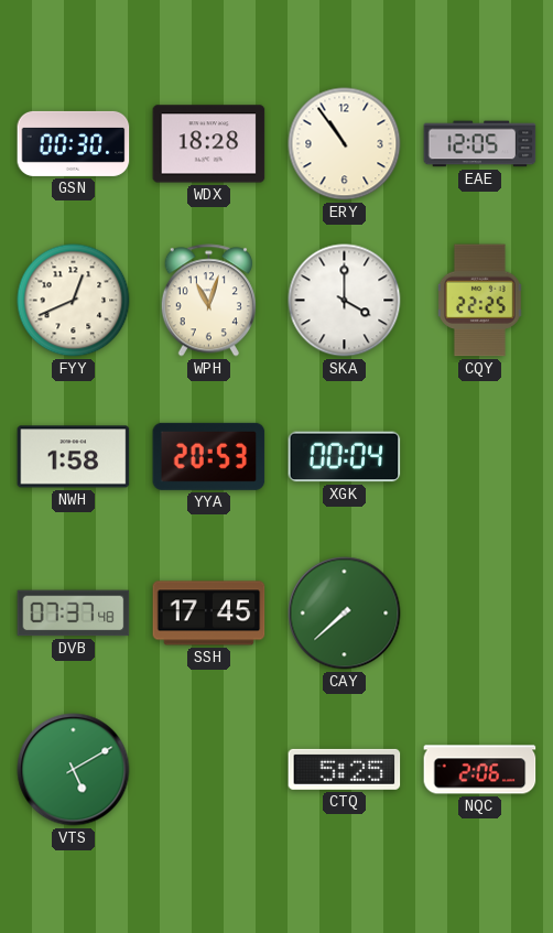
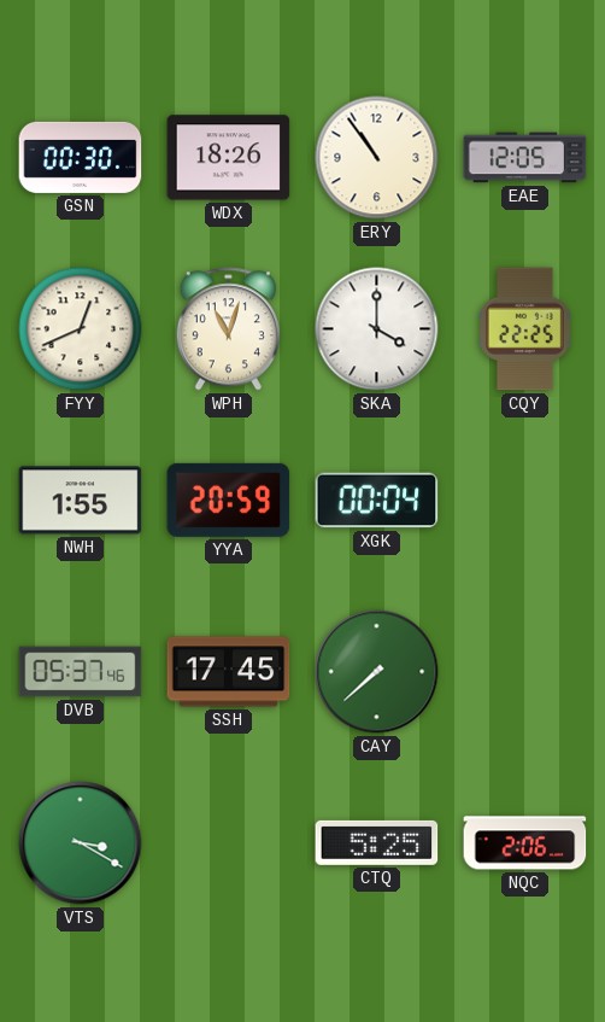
WDX: 18:28 -> 18:26 (229, 158)
NWH: 1:58 -> 1:55 (81, 501)
YYA: 20:53 -> 20:59 (229, 500)
DVB: 07:37 -> 05:37 (81, 672)
VTS: 5:10 -> 3:20 (81, 843)
